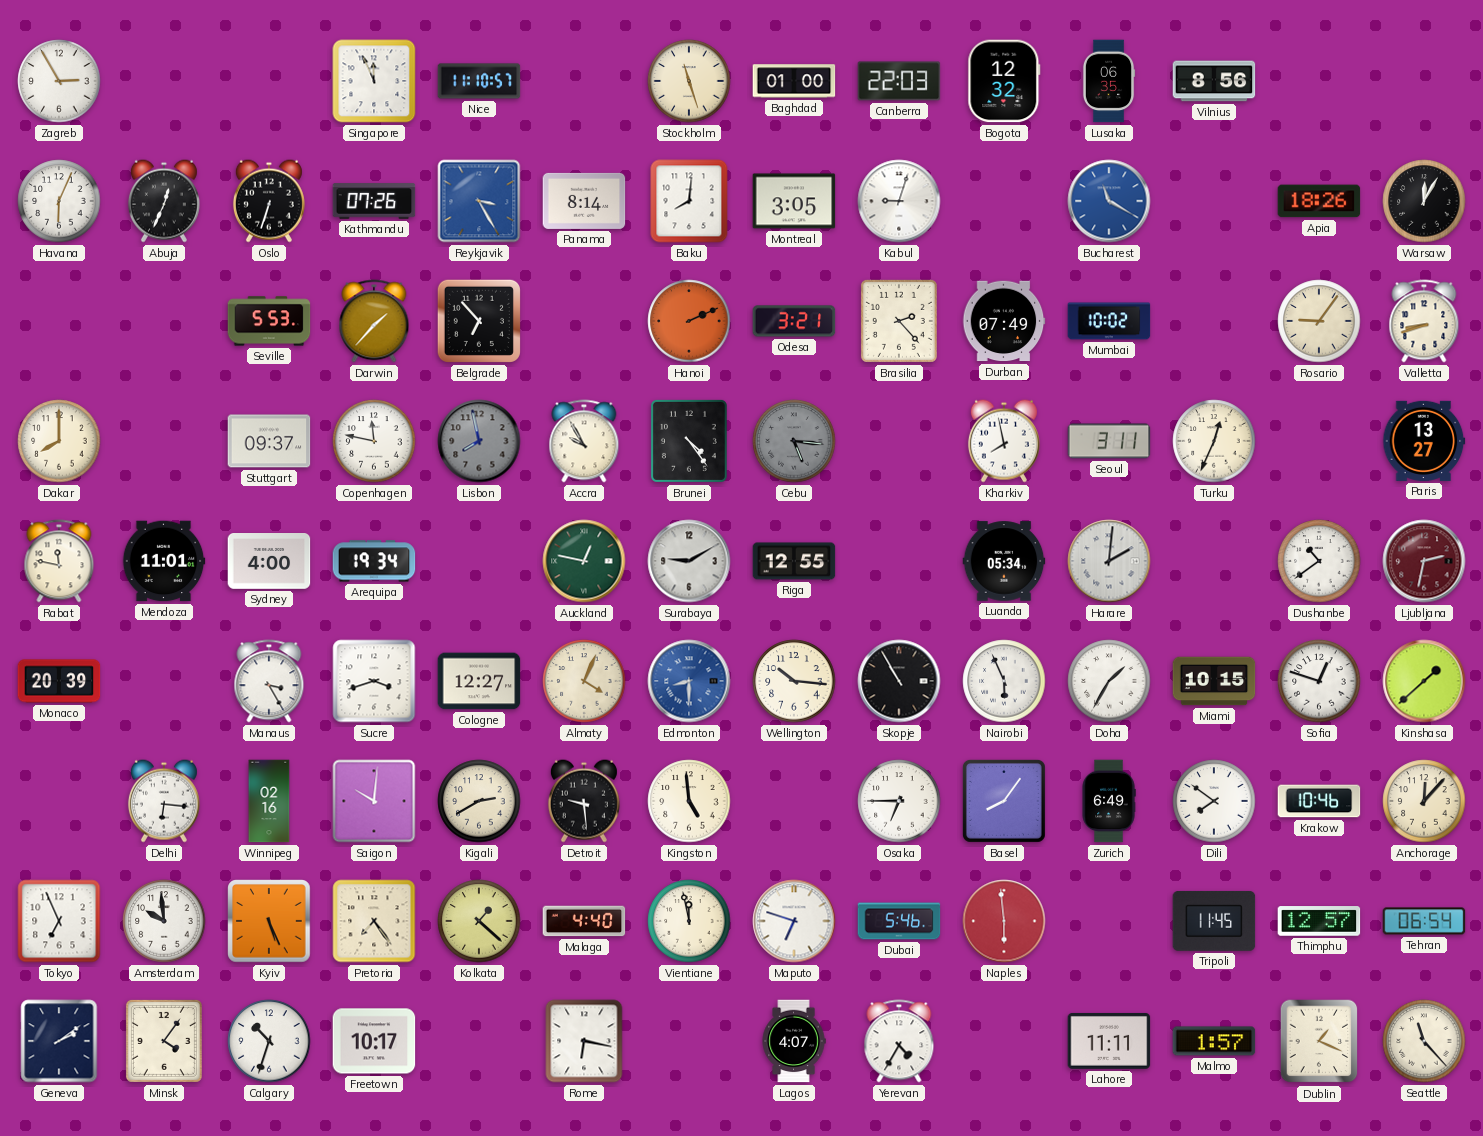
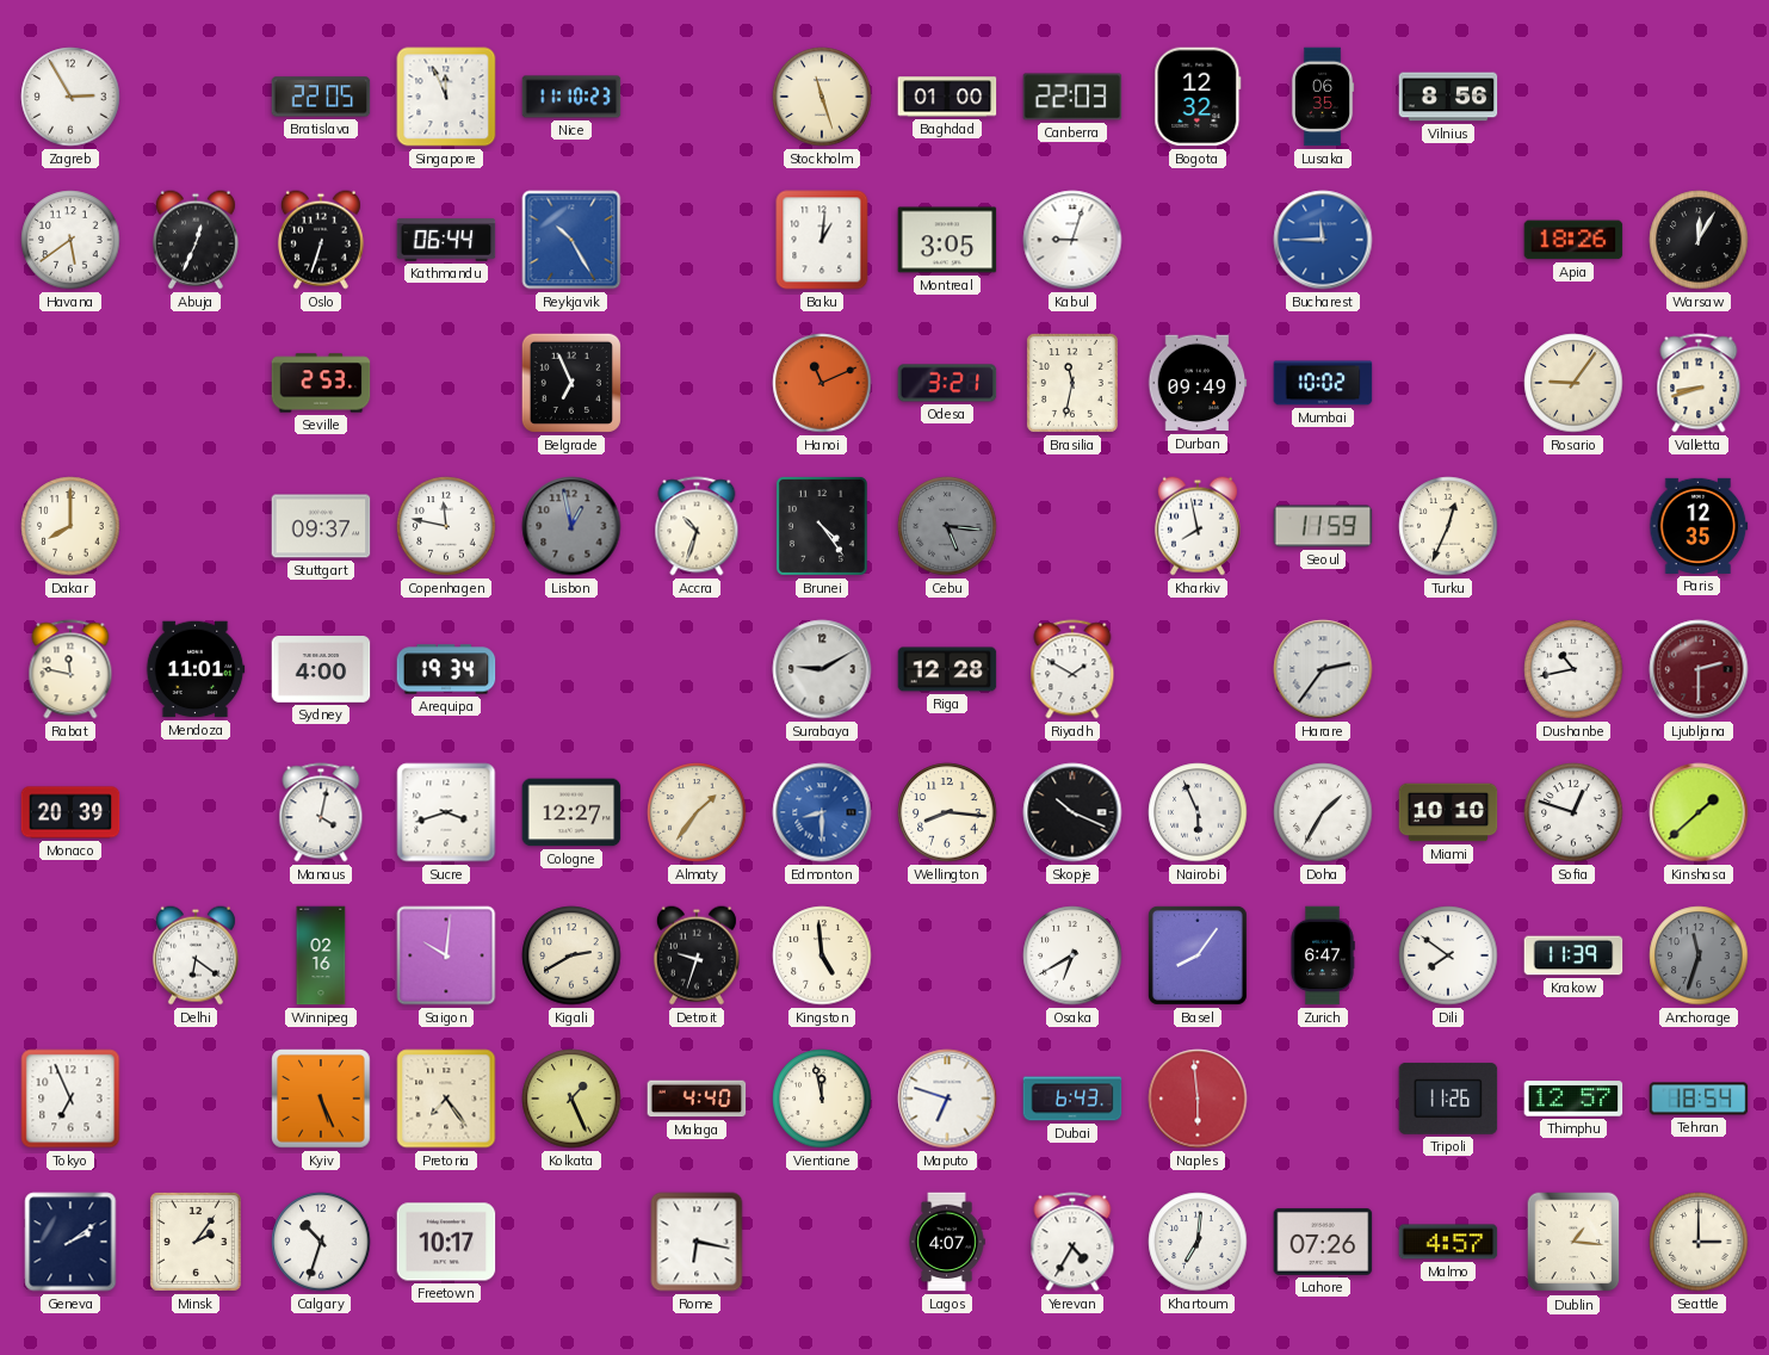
Bratislava: none -> 22:05 (321, 97)
Nice: 11:10:57 -> 11:10:23 (571, 97)
Havana: 6:04 -> 5:39 (70, 240)
Kathmandu: 07:26 -> 06:44 (446, 240)
Reykjavik: 3:25 -> 10:25 (571, 240)
Panama: 8:14 -> none (584, 201)
Baku: 8:01 -> 1:01 (822, 240)
Bucharest: 11:20 -> 11:45 (1323, 240)
Seville: 5:53 -> 2:53 (321, 383)
Darwin: 1:37 -> none (374, 321)
Belgrade: 6:53 -> 6:56 (571, 383)
Hanoi: 2:11 -> 11:11 (822, 383)
Brasilia: 2:23 -> 11:32 (1072, 383)
Durban: 07:49 -> 09:49 (1198, 383)
Lisbon: 7:58 -> 12:58 (571, 526)
Accra: 9:55 -> 10:33 (697, 526)
Seoul: 3:11 -> 11:59 (1323, 526)
Paris: 13:27 -> 12:35 (1699, 526)
Auckland: 12:47 -> none (584, 561)
Riga: 12:55 -> 12:28 (947, 669)
Riyadh: none -> 1:50 (1072, 669)
Luanda: 05:34 -> none (1004, 561)
Harare: 2:01 -> 2:36 (1323, 669)
Dushanbe: 10:39 -> 10:43 (1573, 669)
Ljubljana: 2:32 -> 2:30 (1699, 669)
Manaus: 3:25 -> 4:02 (321, 812)
Almaty: 4:04 -> 1:36 (697, 812)
Wellington: 10:16 -> 8:16 (947, 812)
Skopje: 10:55 -> 10:19 (1072, 812)
Miami: 10:15 -> 10:10 (1448, 812)
Delhi: 6:16 -> 6:21 (196, 955)
Detroit: 9:29 -> 9:33 (697, 955)
Osaka: 6:45 -> 6:40 (1072, 955)
Zurich: 6:49 -> 6:47 (1323, 955)
Krakow: 10:46 -> 11:39 (1573, 955)
Anchorage: 12:07 -> 11:33 (1699, 955)
Anchorage dial: cream -> grey (1699, 955)
Amsterdam: 9:59 -> none (164, 921)
Kolkata: 1:22 -> 1:26 (571, 1099)
Dubai: 5:46 -> 6:43 (1072, 1099)
Tripoli: 11:45 -> 11:26 (1448, 1099)
Tehran: 06:54 -> 18:54 (1699, 1099)
Minsk: 4:06 -> 2:06 (196, 1242)
Khartoum: none -> 7:01 (1198, 1242)
Lahore: 11:11 -> 07:26 (1323, 1242)
Malmo: 1:57 -> 4:57 (1448, 1242)
Dublin: 1:19 -> 1:16 (1573, 1242)
Seattle: 11:23 -> 3:00 (1699, 1242)
